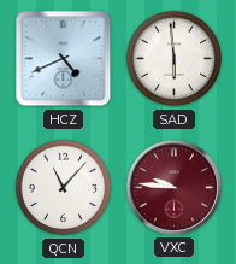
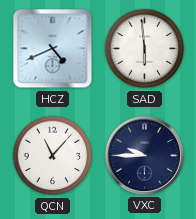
VXC: 9:46 -> 9:45 (144, 155)
VXC dial: burgundy -> navy (144, 155)
